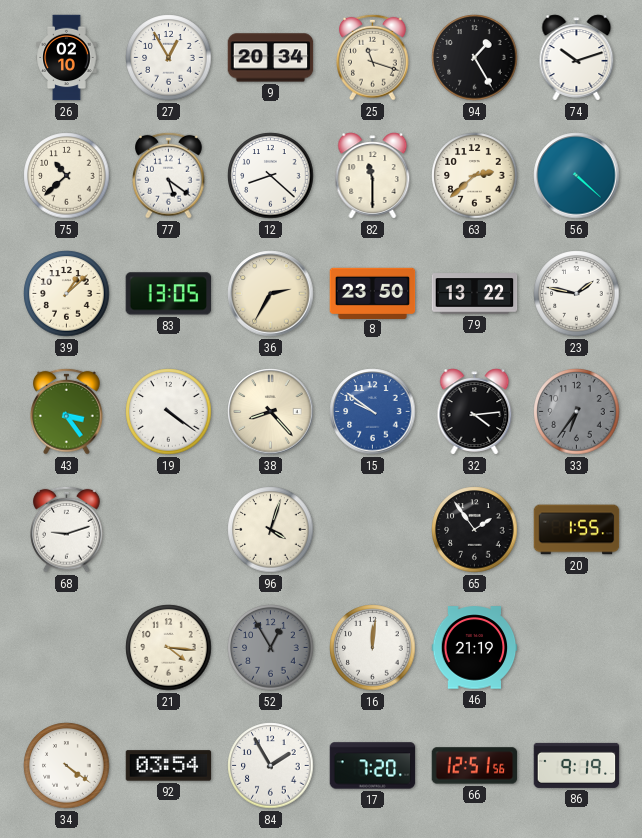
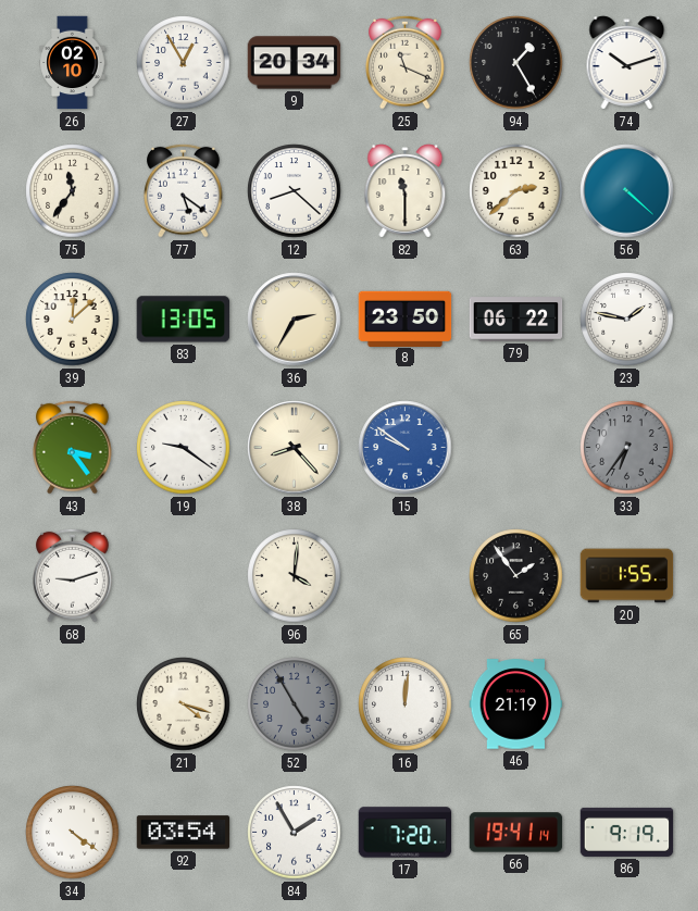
25: 11:18 -> 11:19 (406, 62)
75: 10:38 -> 11:36 (73, 191)
39: 1:08 -> 12:08 (73, 320)
79: 13:22 -> 06:22 (516, 320)
19: 4:21 -> 9:21 (184, 448)
32: 4:14 -> none (475, 412)
96: 4:03 -> 4:01 (295, 576)
21: 4:16 -> 4:18 (184, 704)
52: 12:55 -> 4:55 (295, 704)
66: 12:51 -> 19:41 (516, 833)
